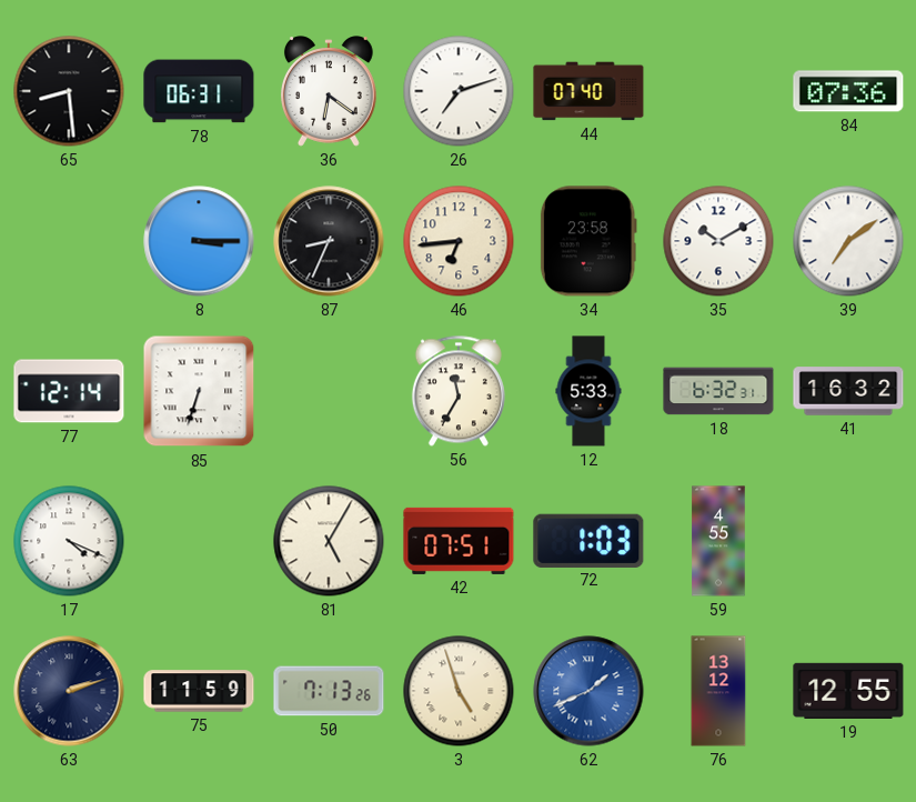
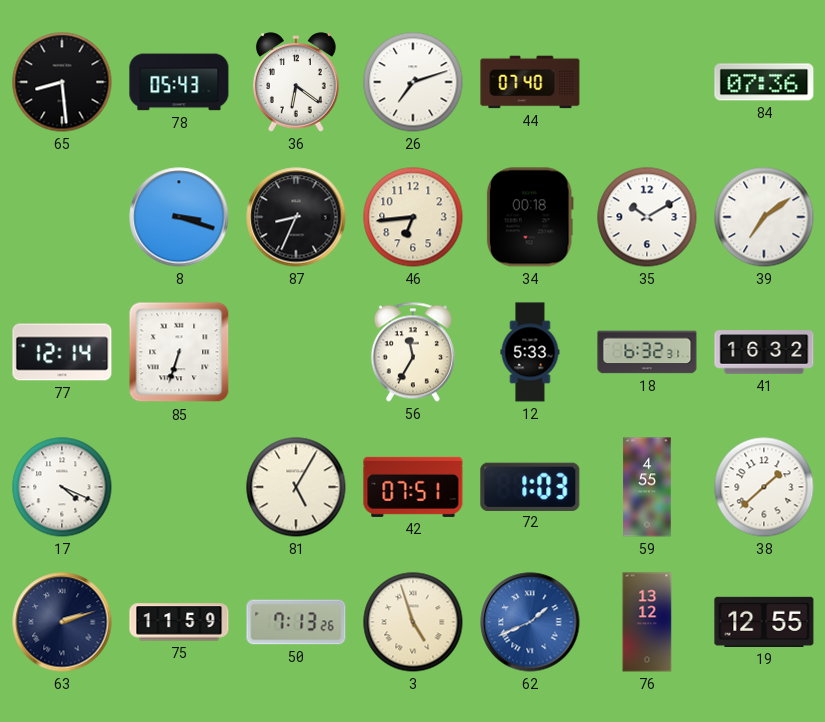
78: 06:31 -> 05:43 (179, 82)
8: 3:15 -> 3:18 (179, 217)
34: 23:58 -> 00:18 (530, 217)
38: none -> 1:38 (764, 487)
